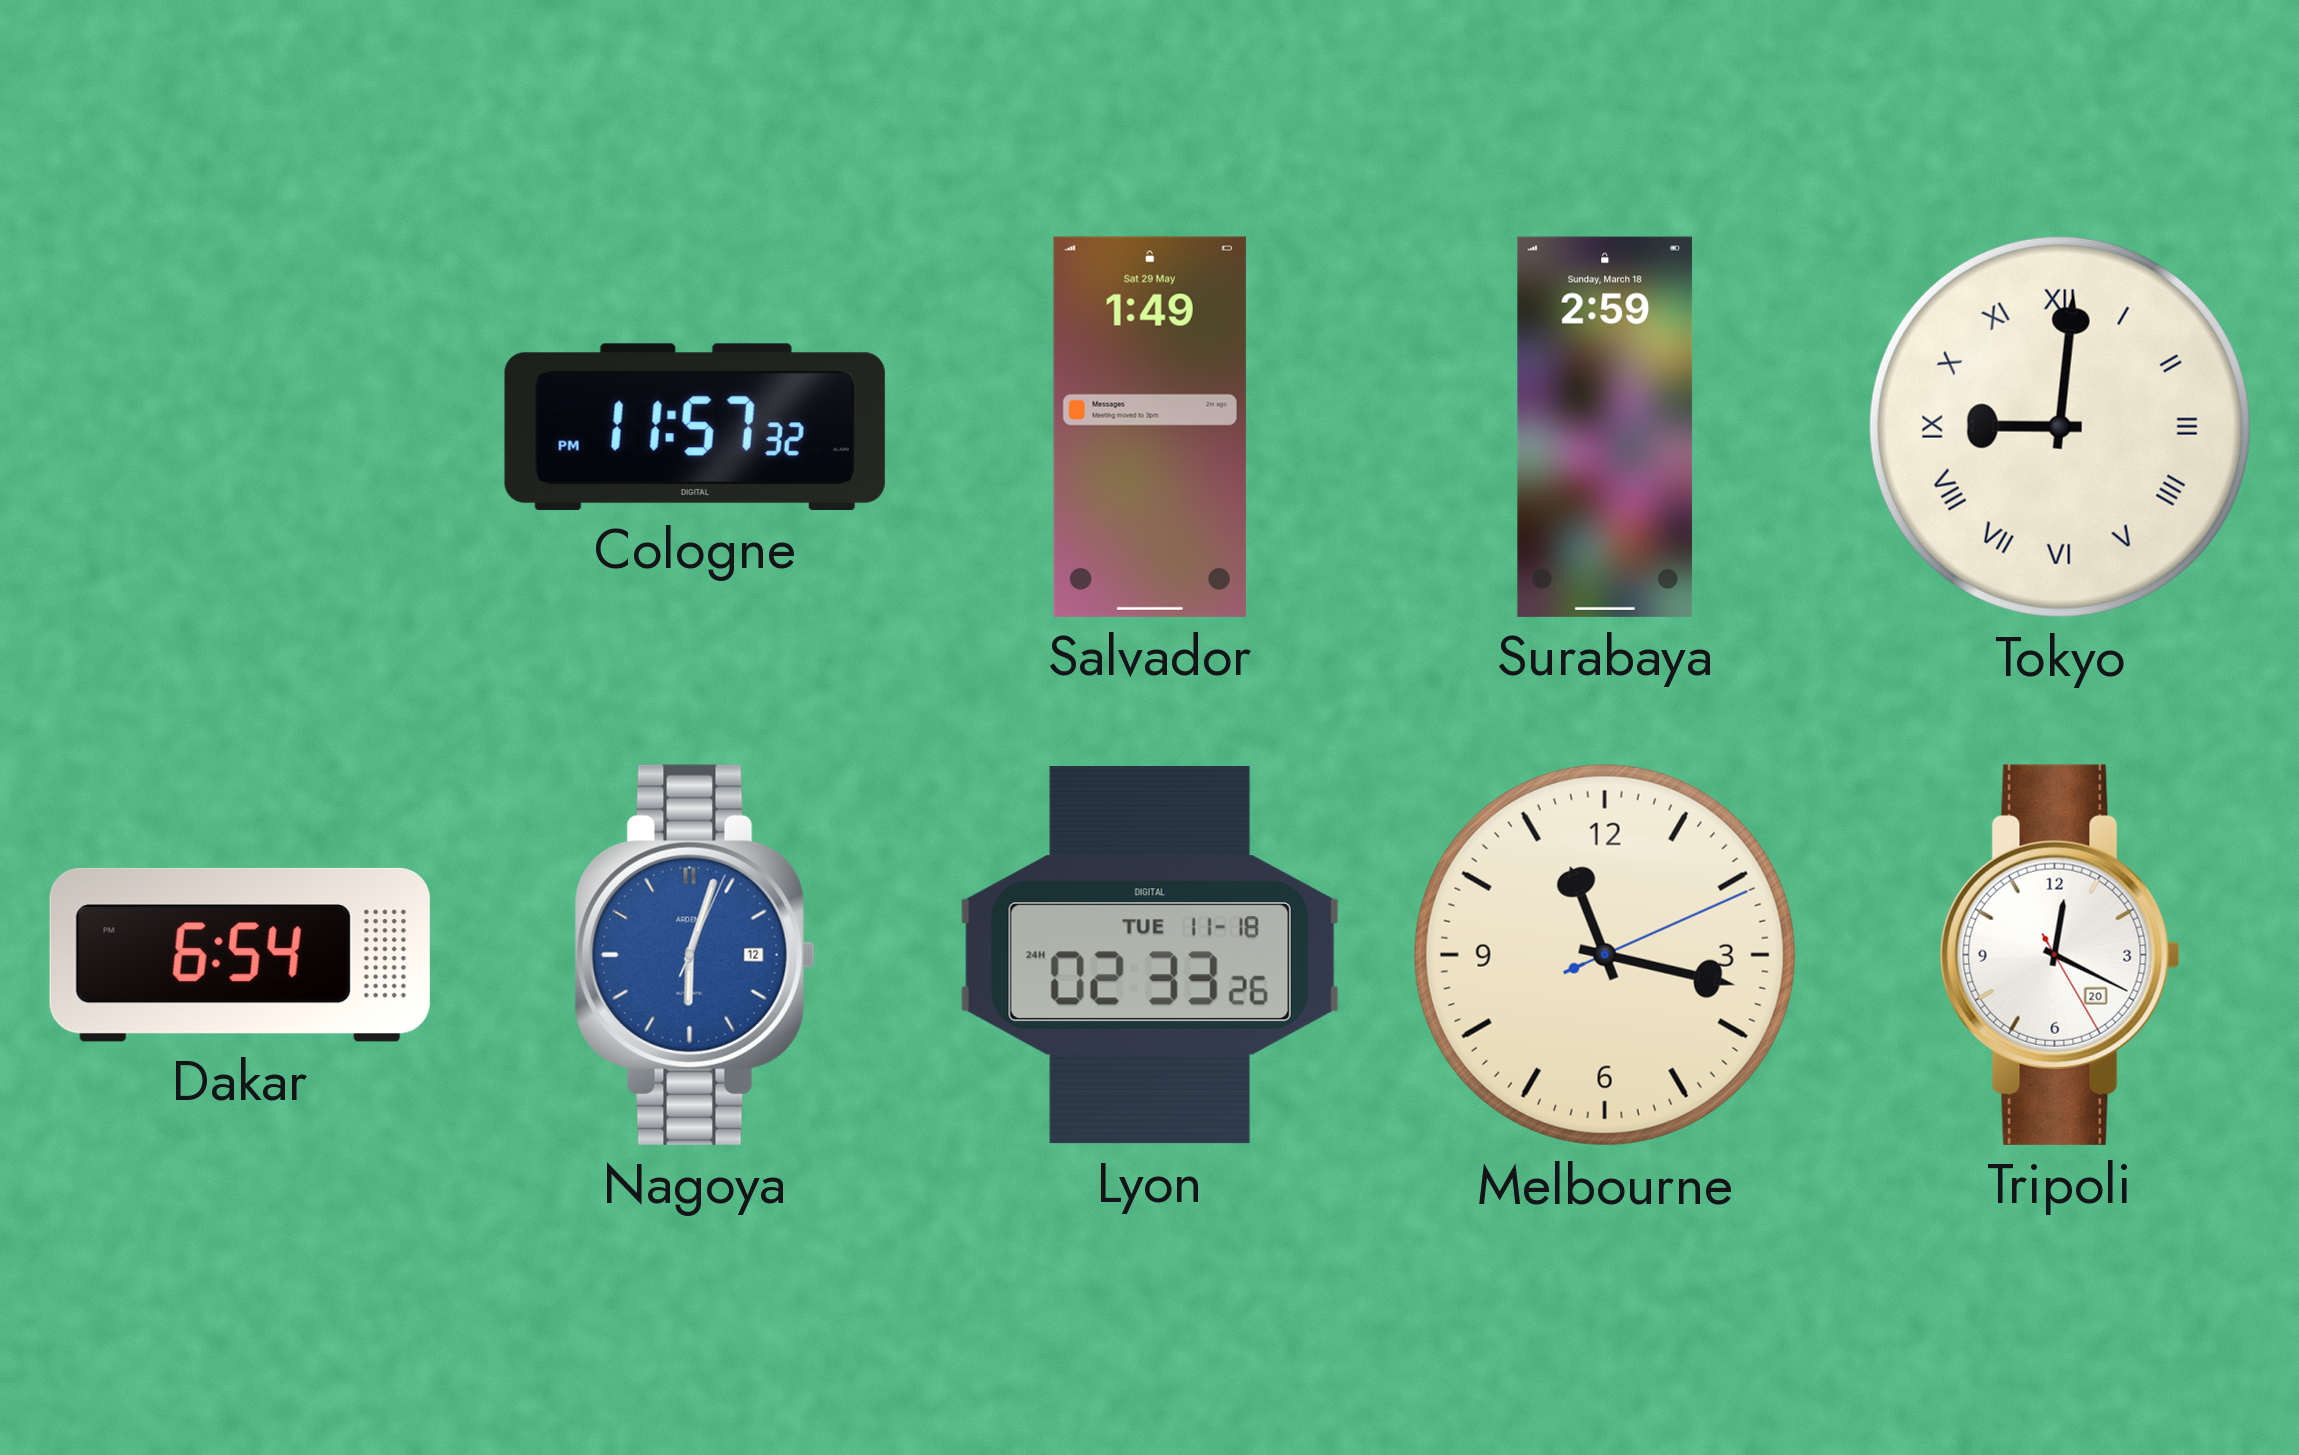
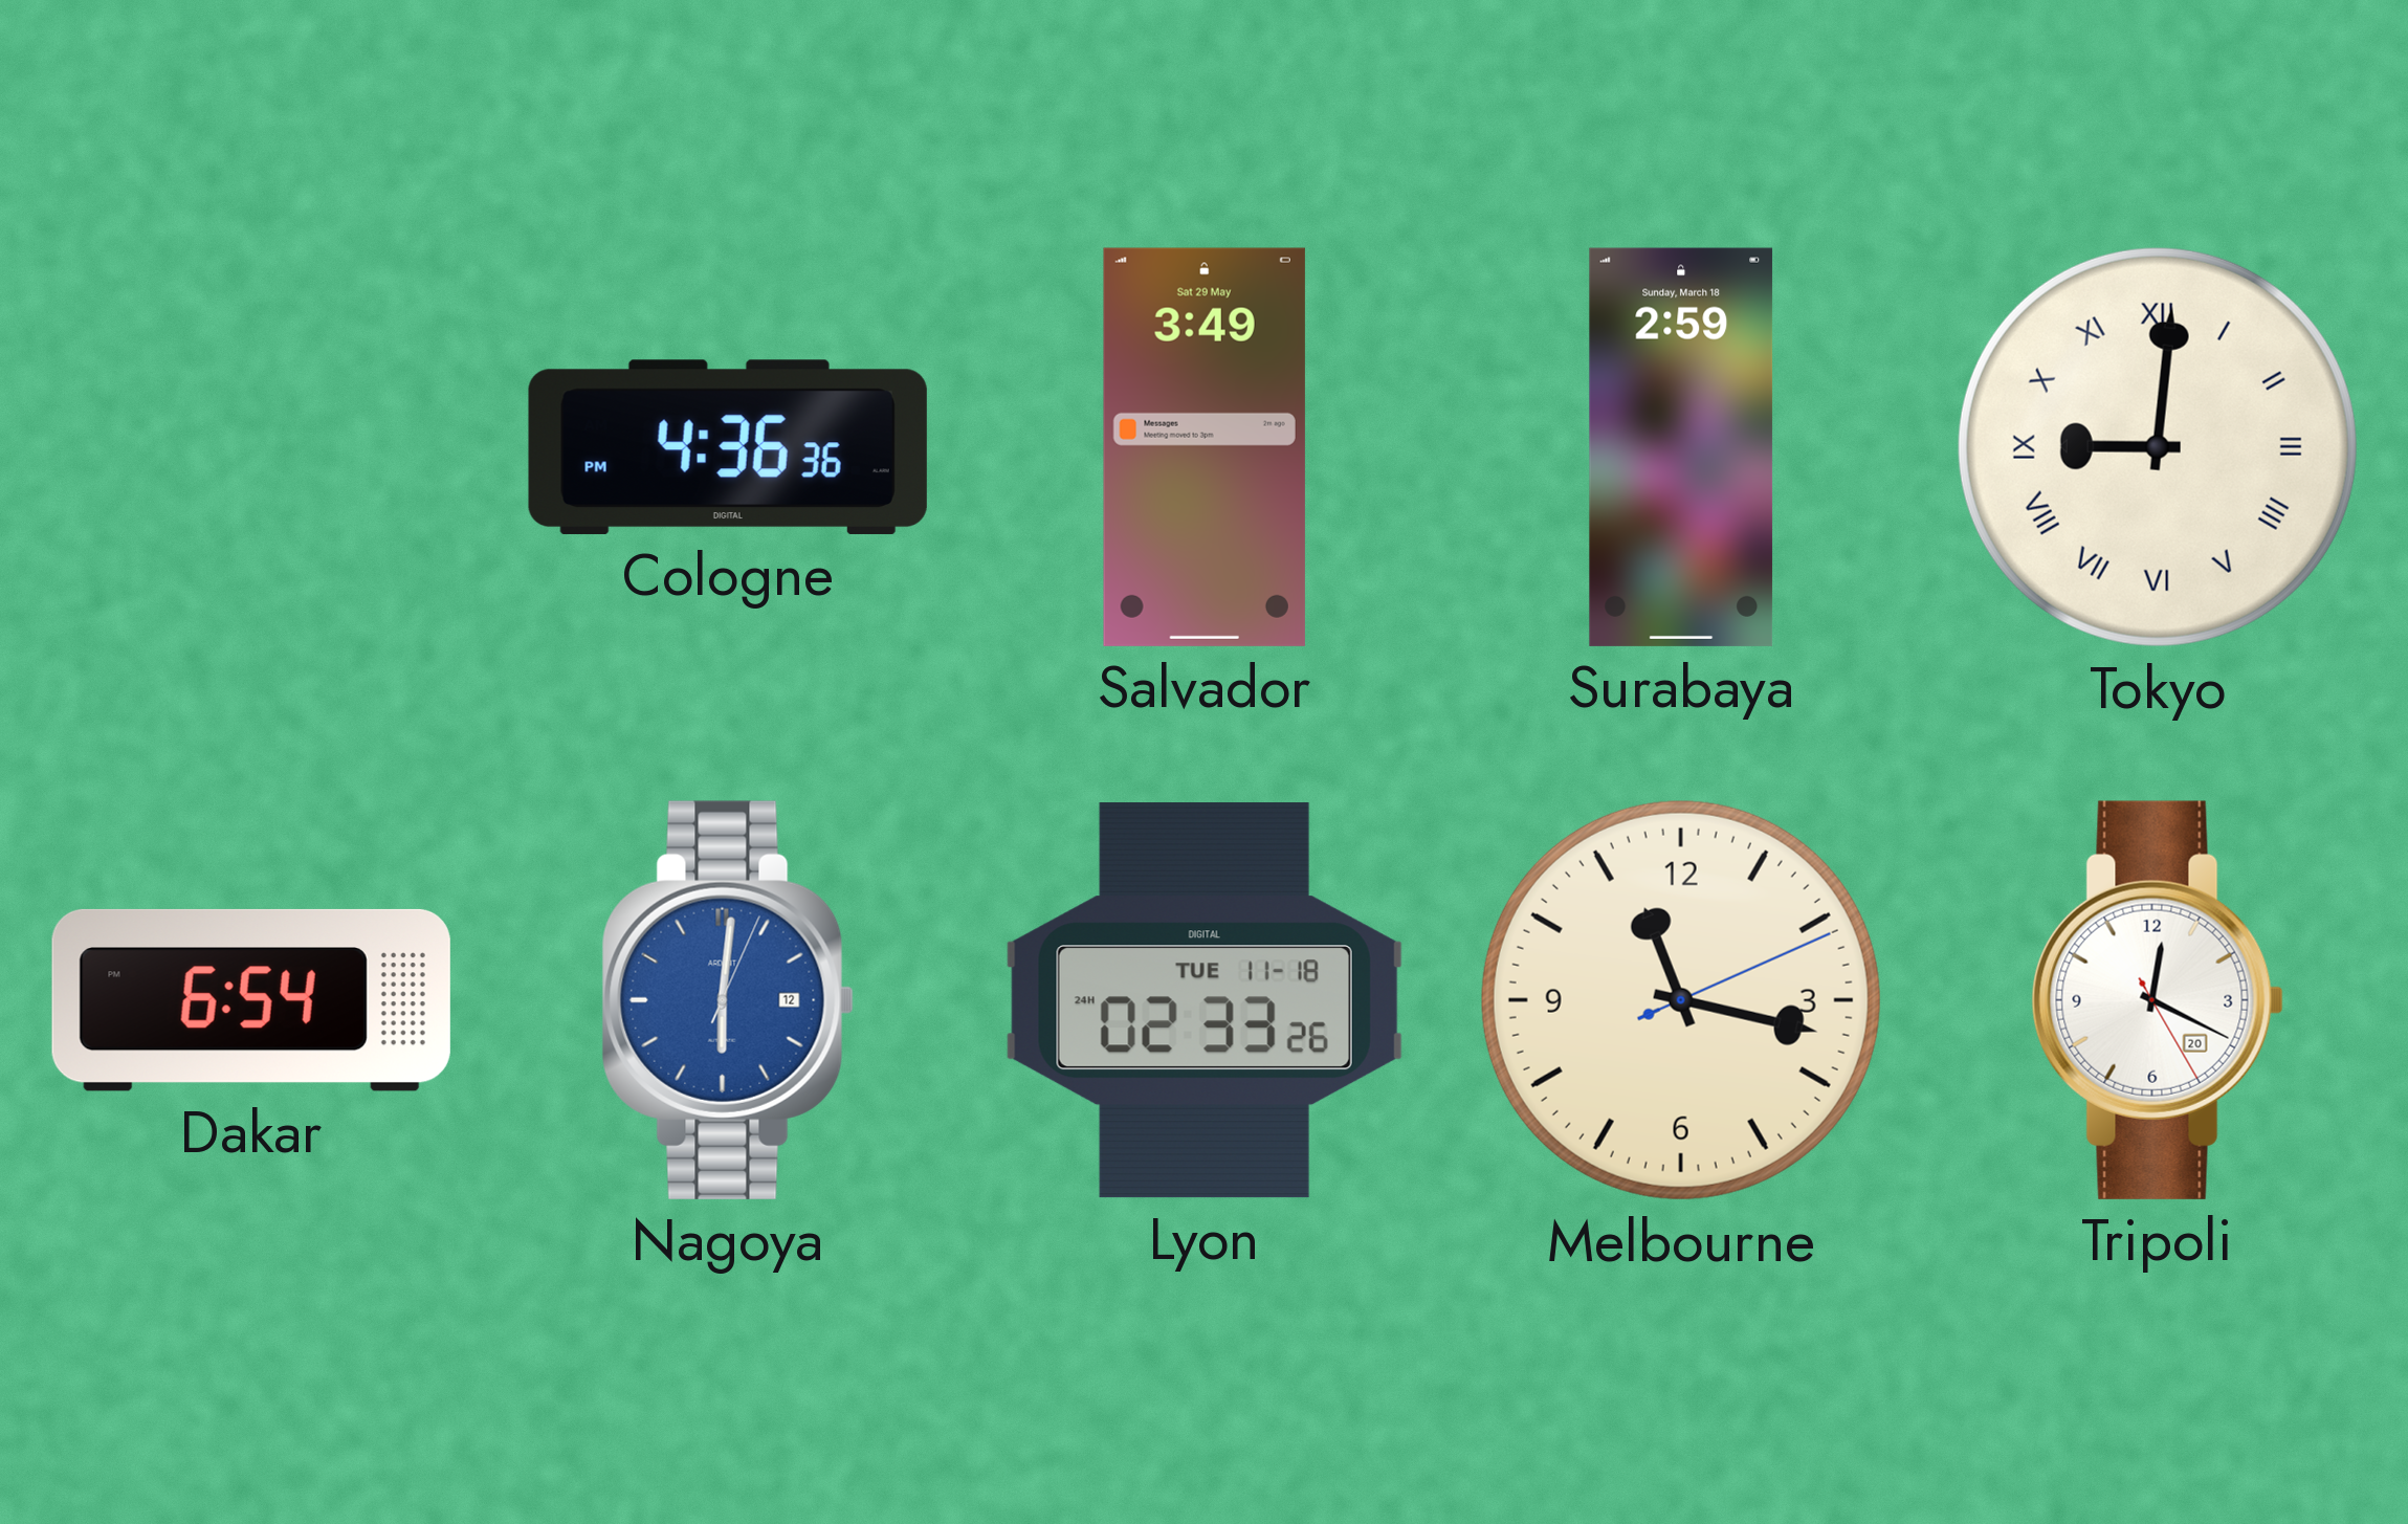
Cologne: 11:57 -> 4:36 (728, 447)
Salvador: 1:49 -> 3:49 (1205, 447)
Nagoya: 6:03 -> 6:01 (728, 1000)
